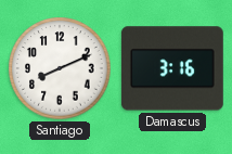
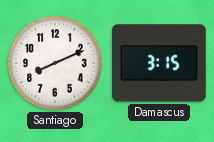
Damascus: 3:16 -> 3:15 (159, 63)
